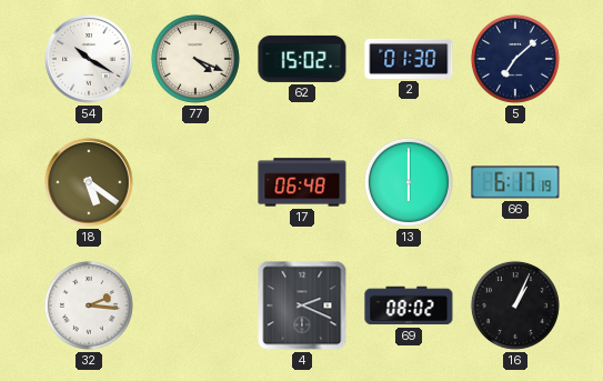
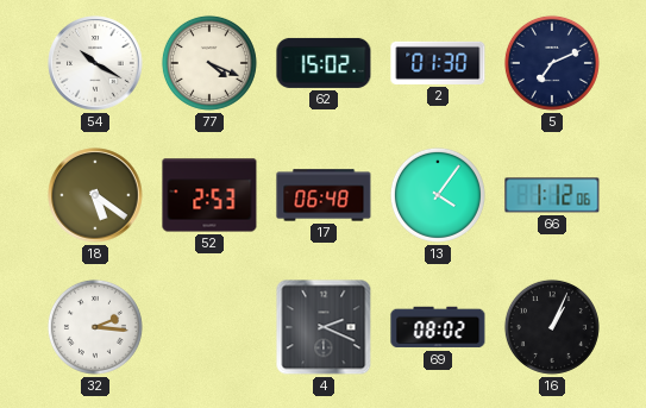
5: 7:08 -> 7:11 (552, 63)
52: none -> 2:53 (209, 195)
13: 6:00 -> 4:06 (438, 195)
66: 6:17 -> 1:12 (552, 195)
